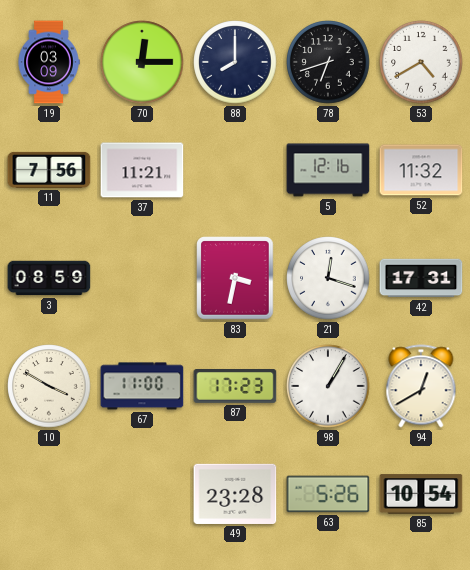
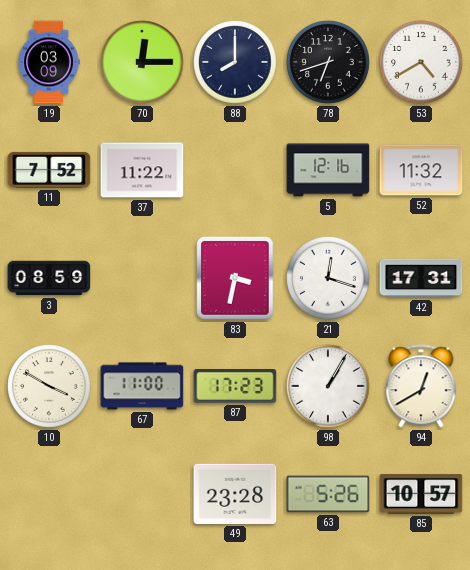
11: 7:56 -> 7:52 (49, 170)
37: 11:21 -> 11:22 (142, 170)
85: 10:54 -> 10:57 (421, 494)
